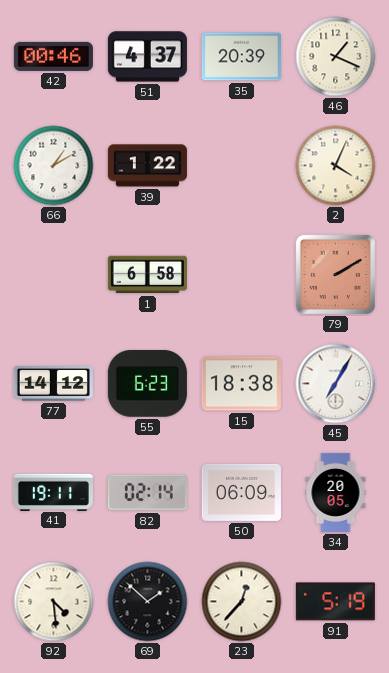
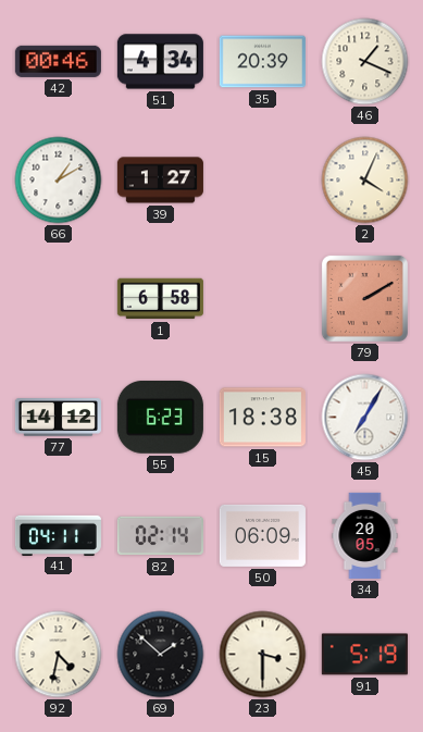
51: 4:37 -> 4:34 (160, 62)
39: 1:22 -> 1:27 (160, 181)
41: 19:11 -> 04:11 (58, 535)
92: 4:29 -> 4:32 (59, 655)
23: 12:37 -> 3:30 (263, 655)
